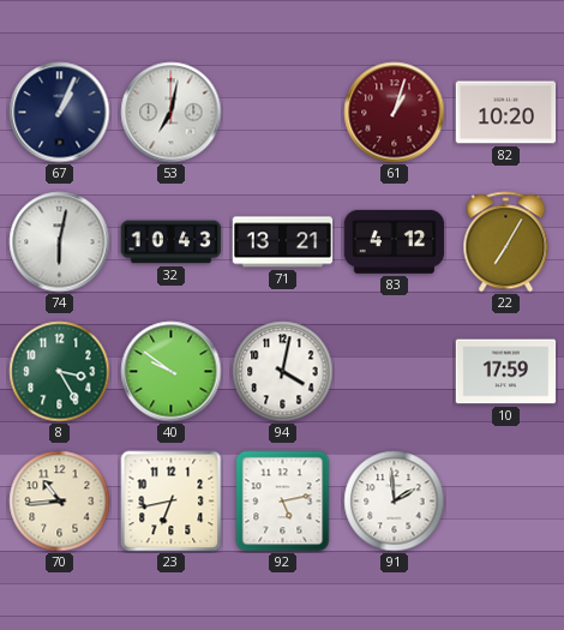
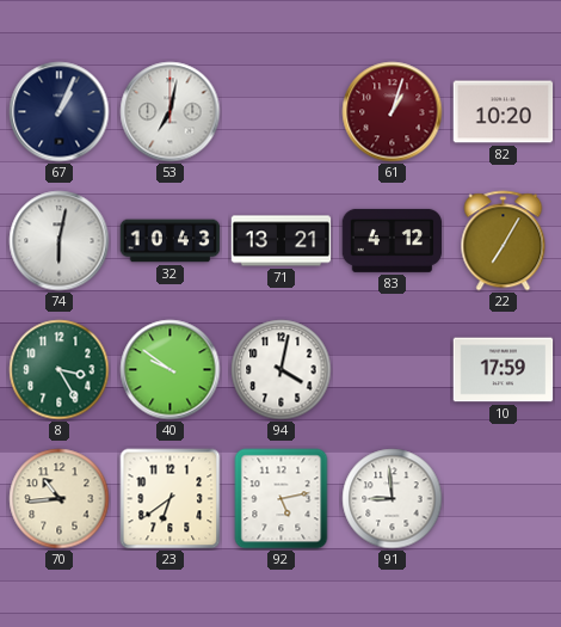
23: 6:43 -> 6:39 (171, 499)
91: 1:59 -> 8:59 (393, 499)
